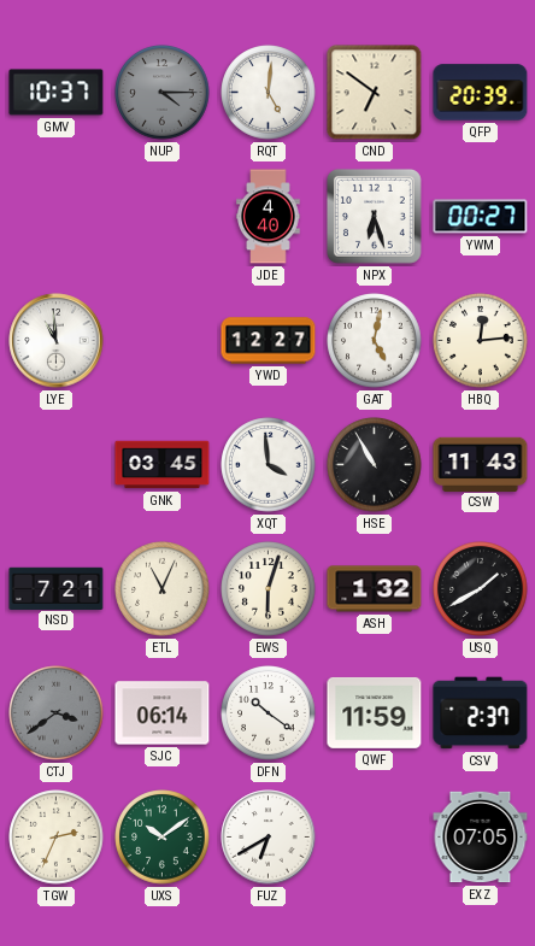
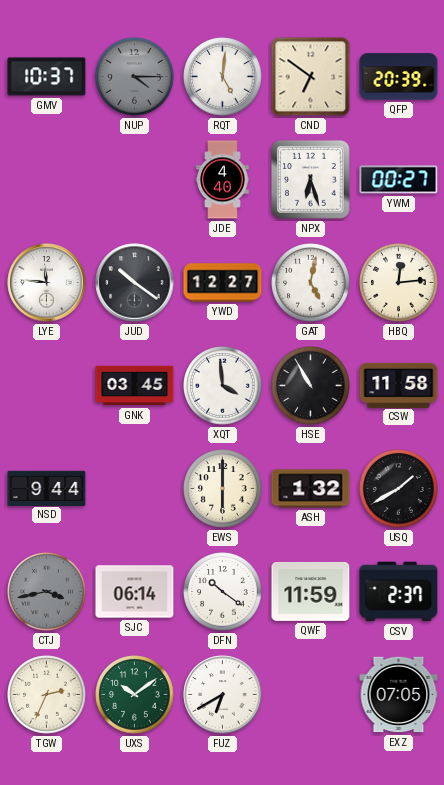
LYE: 10:59 -> 11:46 (47, 283)
JUD: none -> 10:21 (135, 283)
CSW: 11:43 -> 11:58 (399, 385)
NSD: 7:21 -> 9:44 (47, 488)
ETL: 11:04 -> none (163, 589)
EWS: 6:03 -> 6:00 (223, 489)
CTJ: 3:39 -> 3:43 (47, 592)
